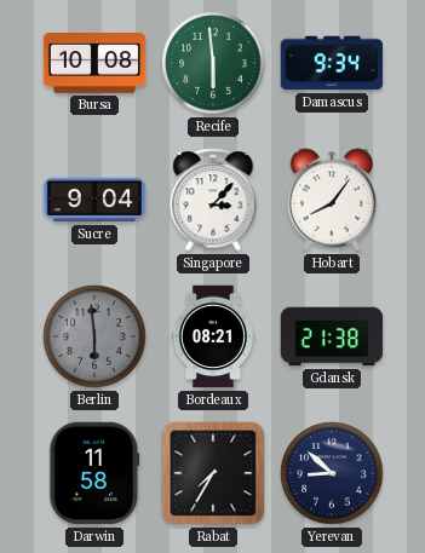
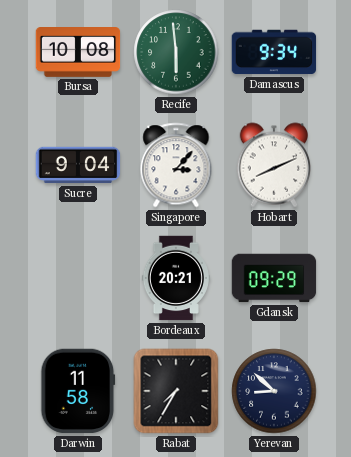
Hobart: 8:06 -> 8:11 (274, 165)
Berlin: 5:59 -> none (94, 336)
Bordeaux: 08:21 -> 20:21 (176, 278)
Gdansk: 21:38 -> 09:29 (274, 278)
